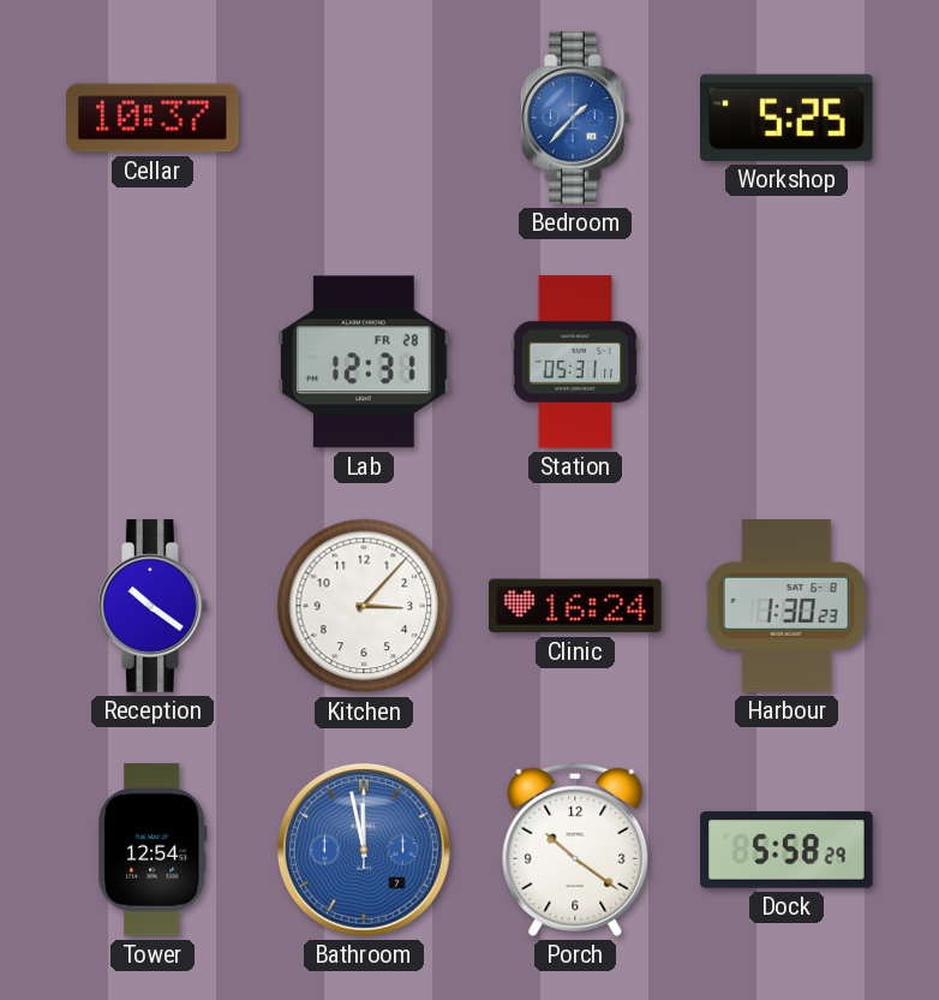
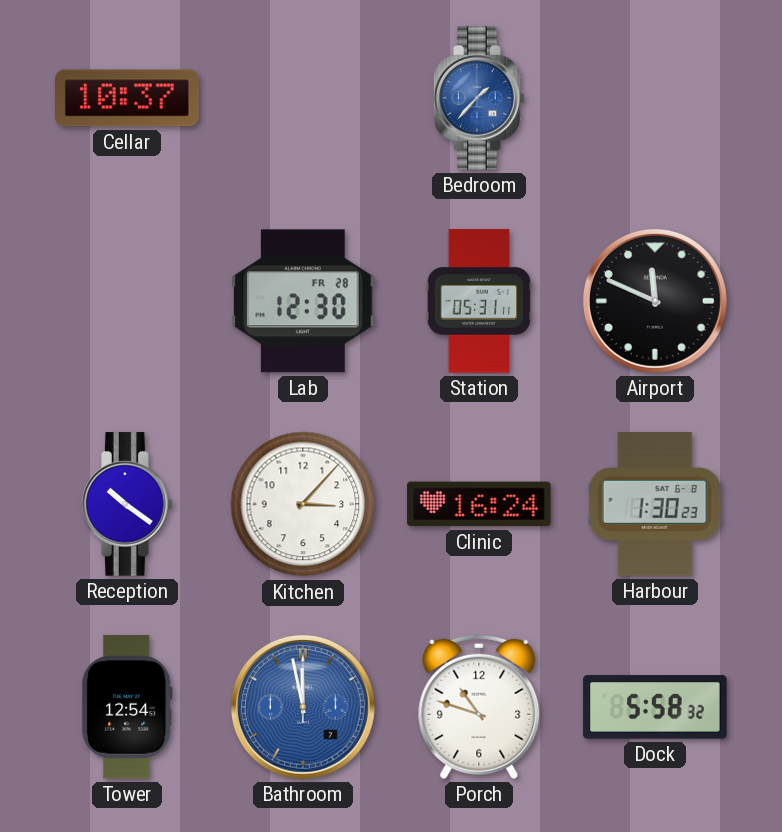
Workshop: 5:25 -> none (788, 118)
Lab: 12:31 -> 12:30 (303, 301)
Airport: none -> 11:49 (655, 301)
Porch: 10:21 -> 10:48 (479, 707)
Dock: 5:58:29 -> 5:58:32 (655, 707)
